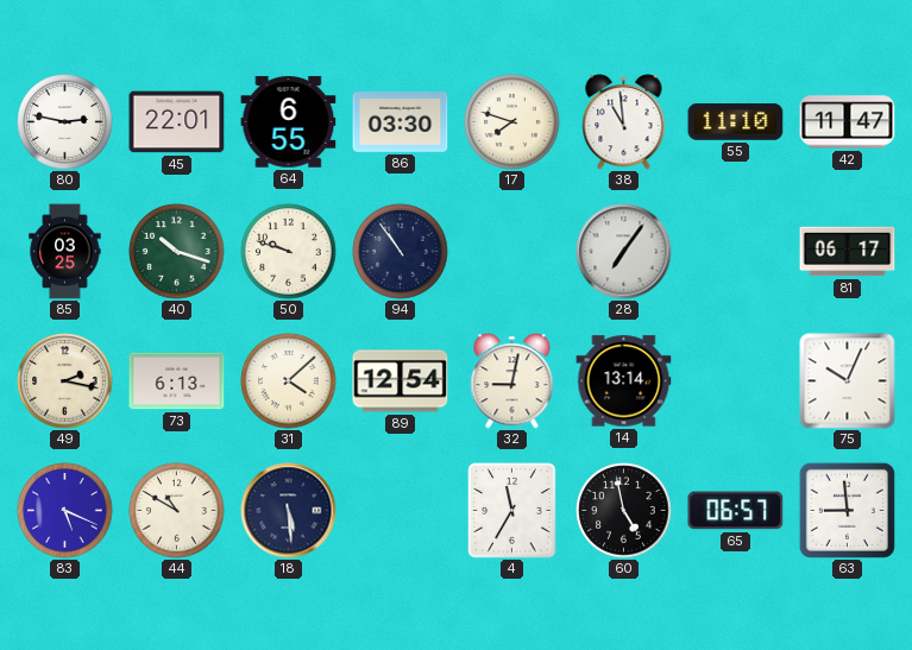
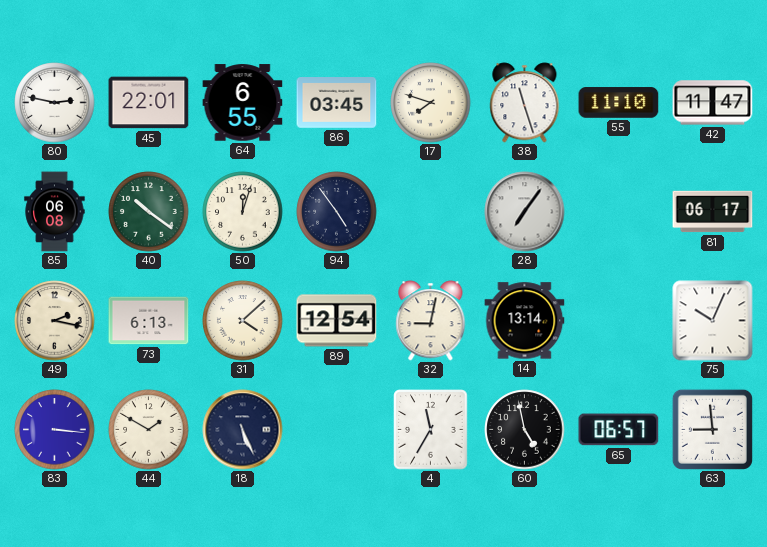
86: 03:30 -> 03:45 (337, 103)
38: 10:59 -> 11:27 (525, 103)
85: 03:25 -> 06:08 (55, 212)
40: 10:18 -> 10:21 (149, 212)
50: 9:48 -> 12:03 (243, 212)
94: 10:54 -> 4:54 (337, 212)
83: 5:19 -> 3:16 (55, 430)
44: 10:50 -> 1:50 (149, 430)
18: 5:29 -> 5:26 (243, 430)
